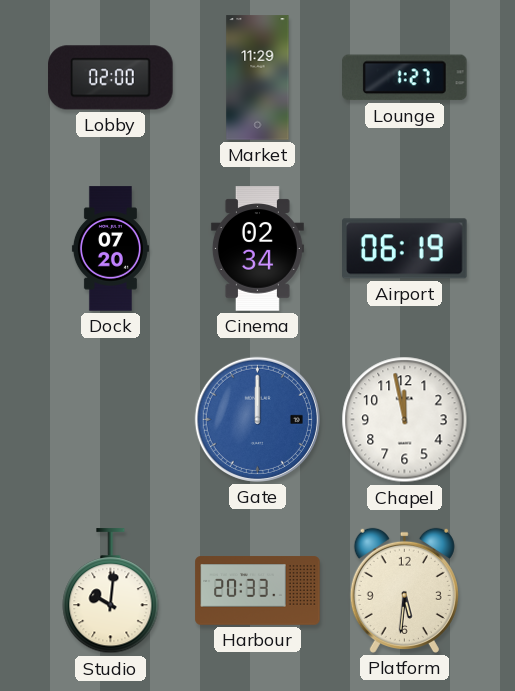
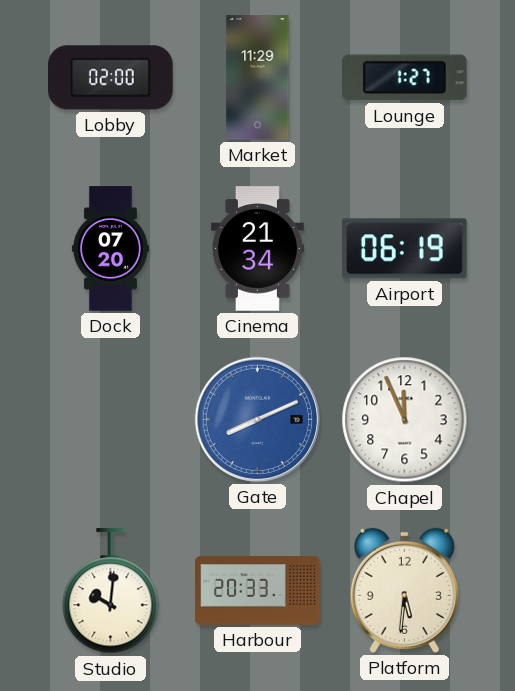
Cinema: 02:34 -> 21:34 (257, 249)
Gate: 12:00 -> 8:11 (257, 419)
Chapel: 11:58 -> 11:56 (405, 420)
